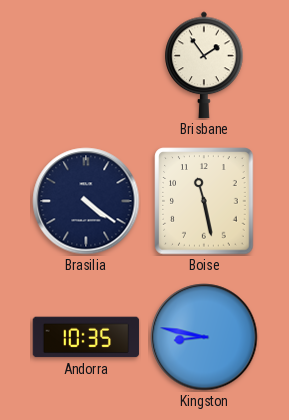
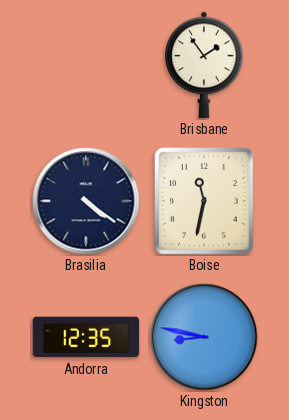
Boise: 11:28 -> 11:32 (204, 201)
Andorra: 10:35 -> 12:35 (86, 337)
